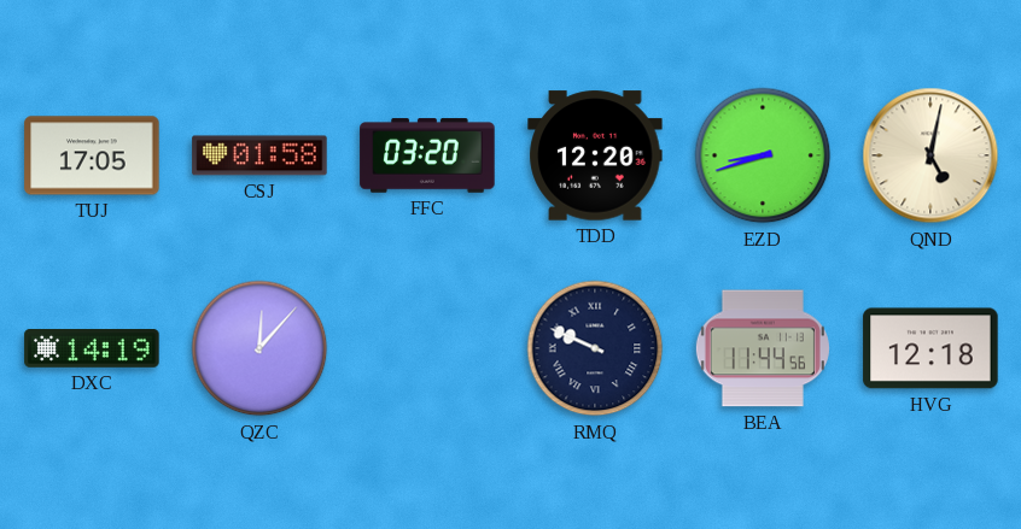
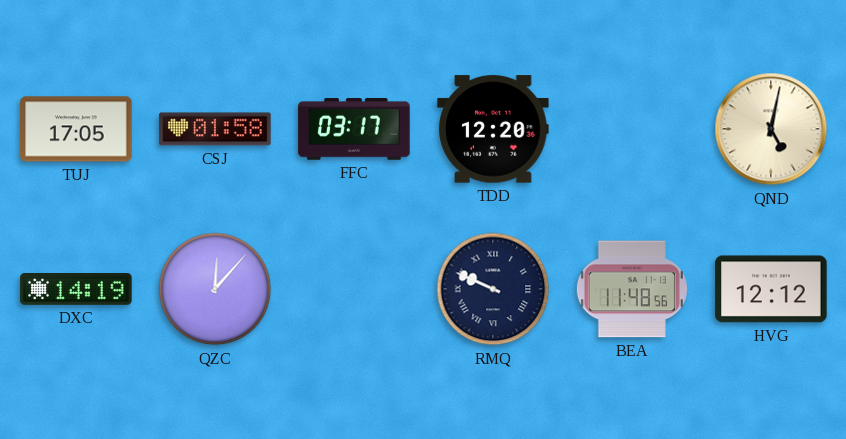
FFC: 03:20 -> 03:17 (354, 129)
EZD: 8:42 -> none (763, 155)
BEA: 11:44 -> 11:48 (632, 289)
HVG: 12:18 -> 12:12 (771, 289)
